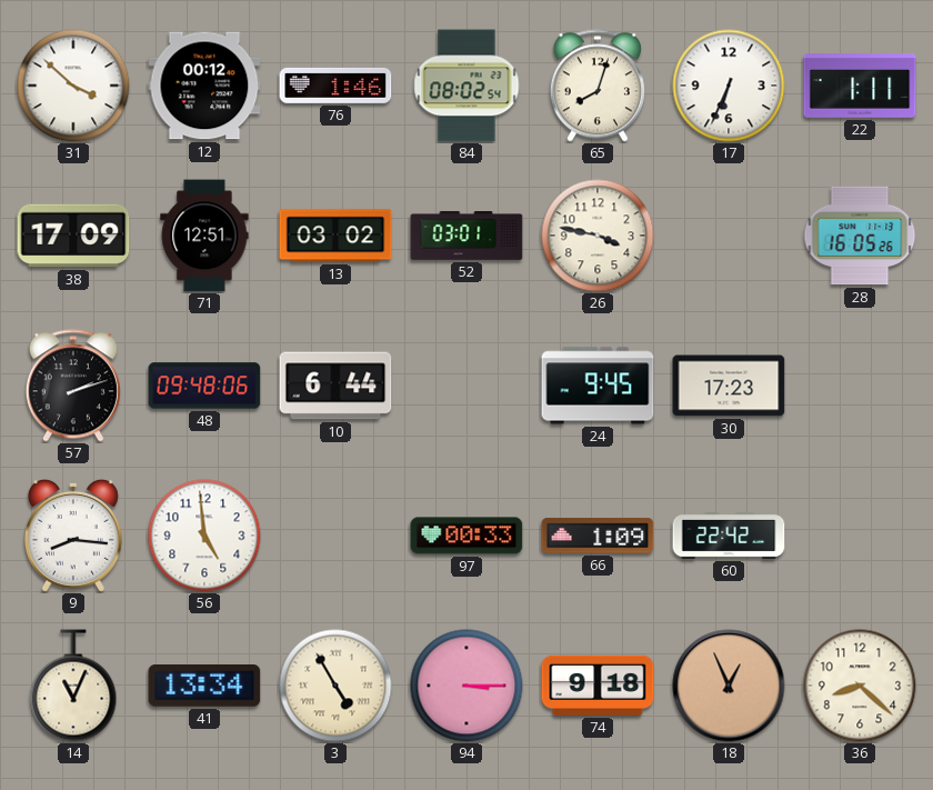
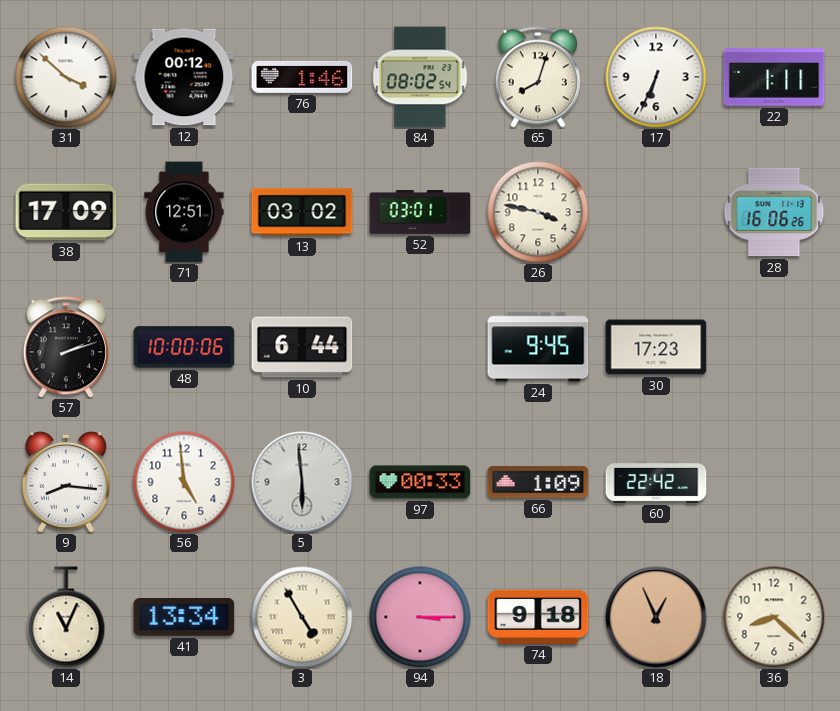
28: 16:05 -> 16:06 (774, 212)
48: 09:48 -> 10:00 (184, 347)
5: none -> 5:59 (302, 482)
